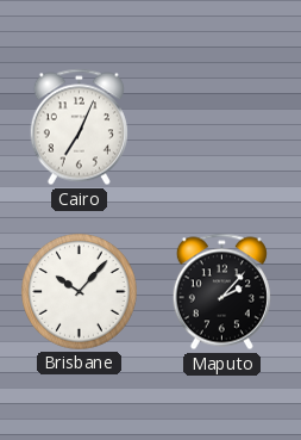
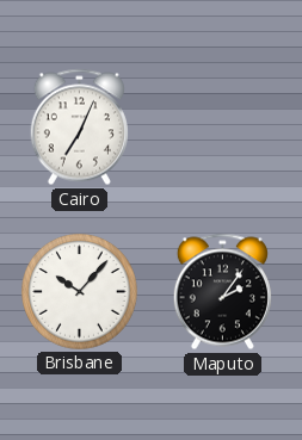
Maputo: 2:07 -> 2:06 (222, 292)
